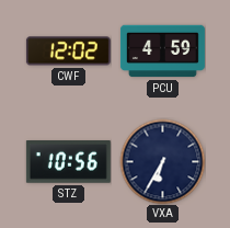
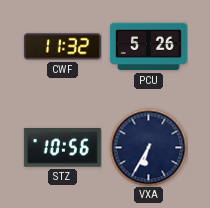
CWF: 12:02 -> 11:32 (62, 47)
PCU: 4:59 -> 5:26 (148, 47)
